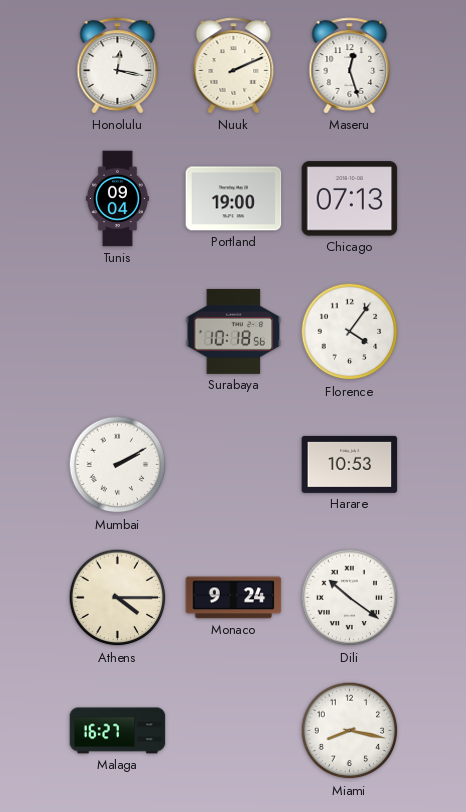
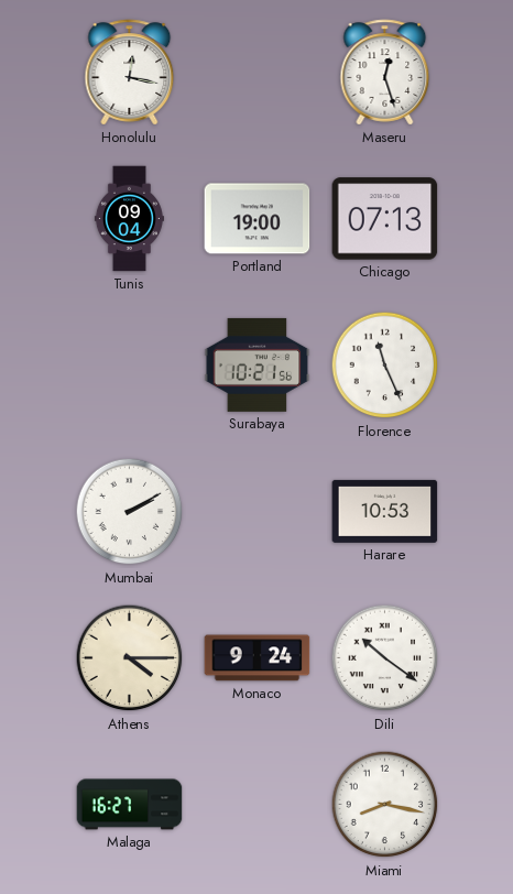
Nuuk: 2:11 -> none (234, 66)
Surabaya: 10:18 -> 10:21 (258, 364)
Florence: 4:06 -> 11:26 (385, 366)
